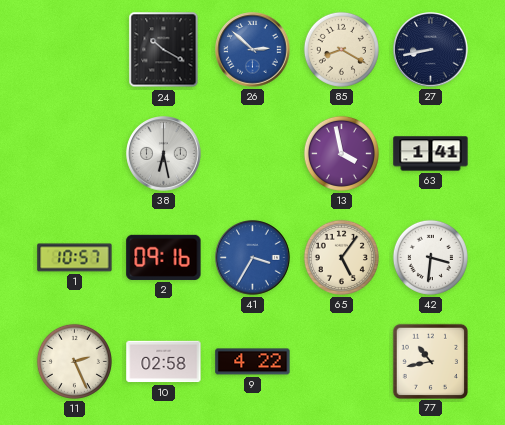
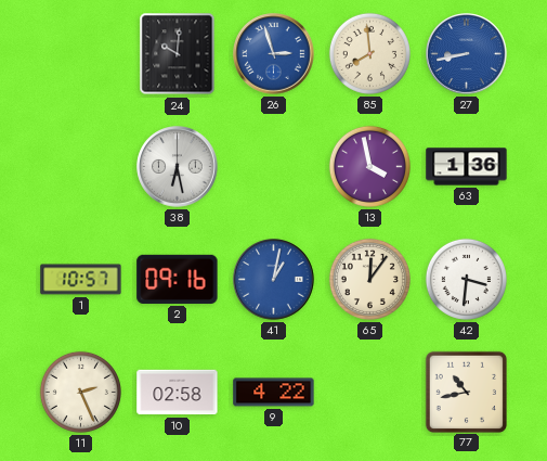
24: 10:20 -> 10:01 (178, 54)
26: 2:52 -> 2:57 (274, 54)
85: 8:20 -> 7:59 (369, 53)
27 dial: navy -> blue (467, 54)
63: 1:41 -> 1:36 (467, 167)
41: 3:35 -> 1:02 (274, 280)
65: 5:06 -> 12:06 (369, 279)
